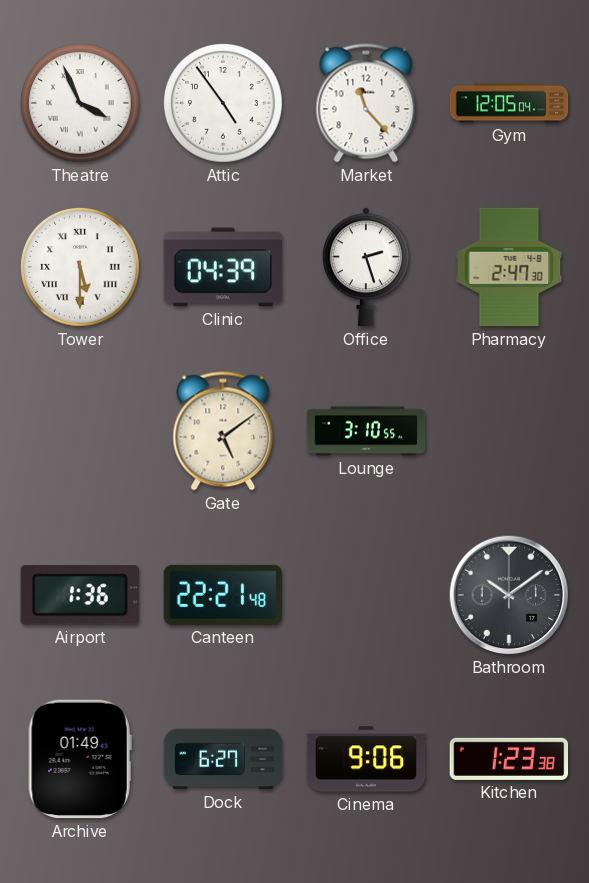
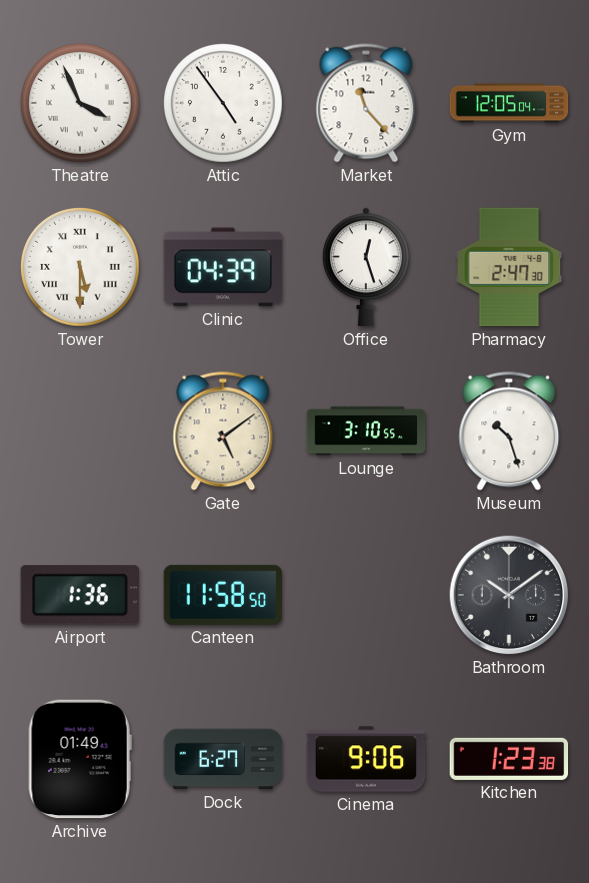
Office: 2:27 -> 12:27 (366, 267)
Museum: none -> 10:27 (509, 431)
Canteen: 22:21 -> 11:58 (223, 595)
